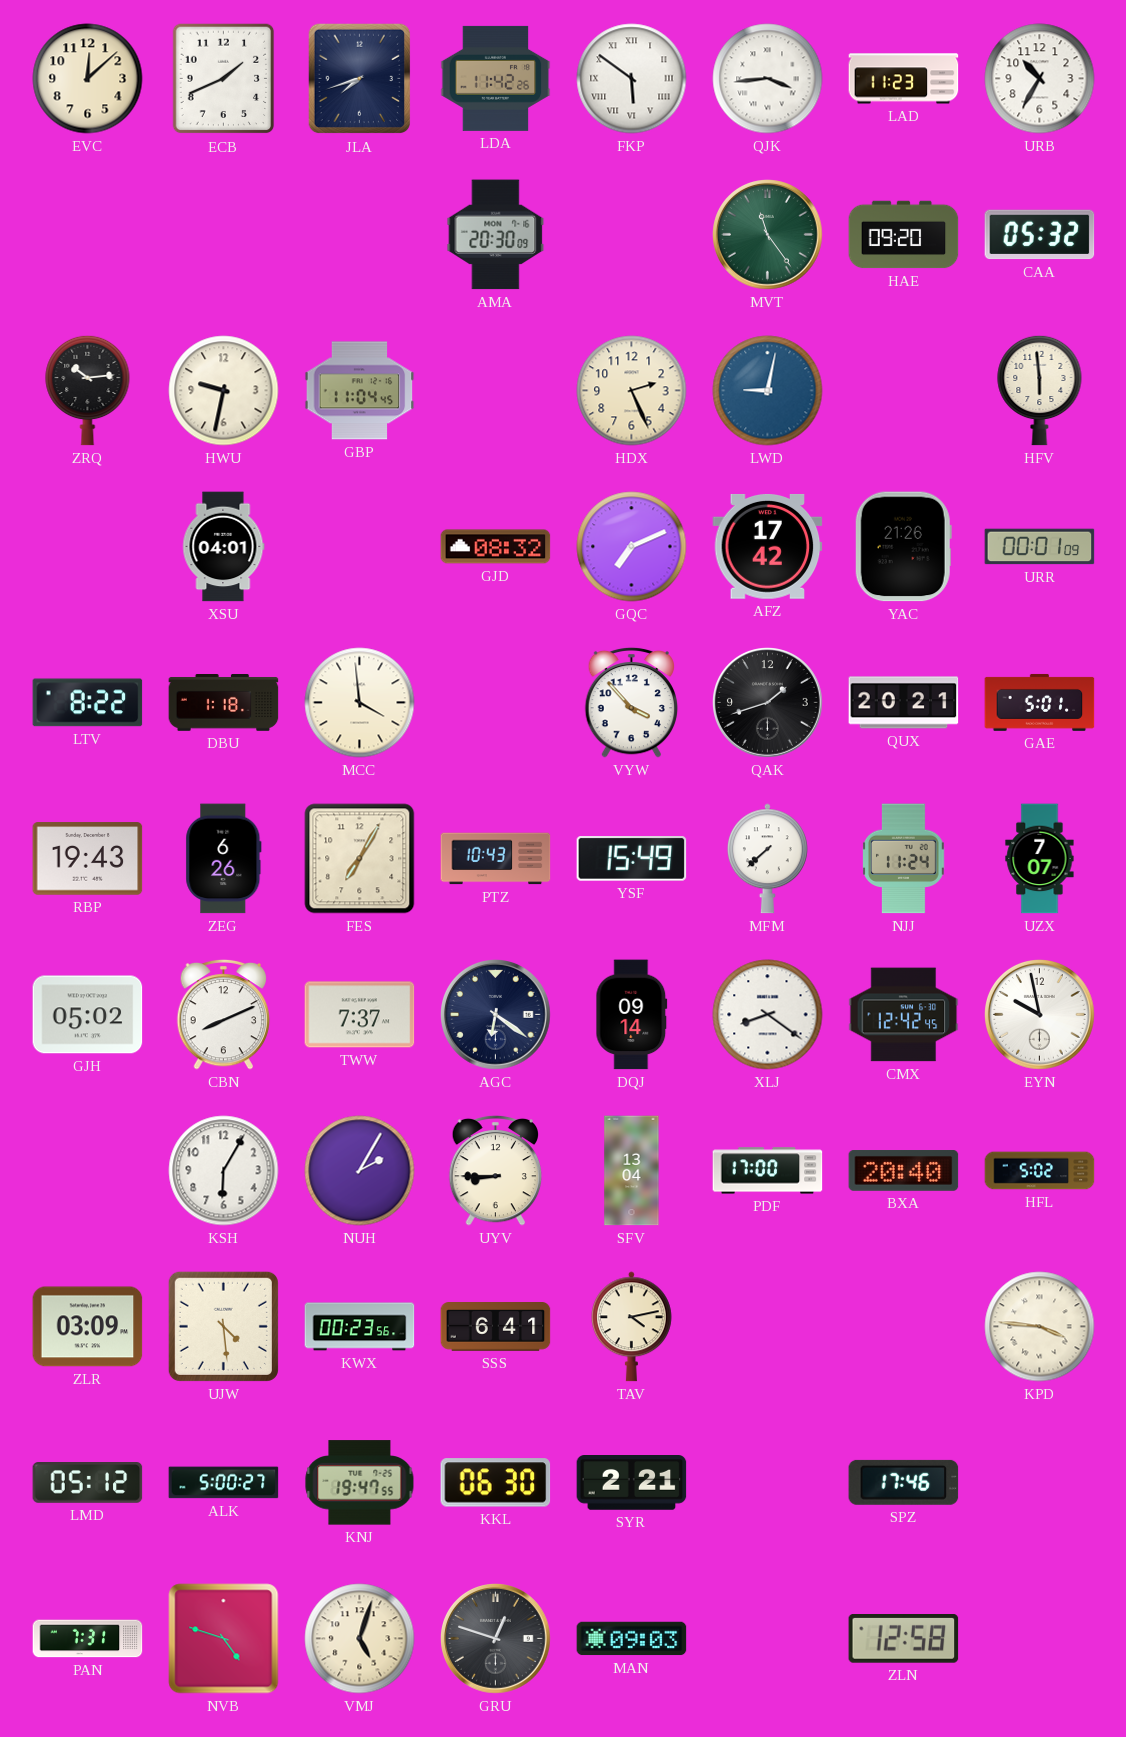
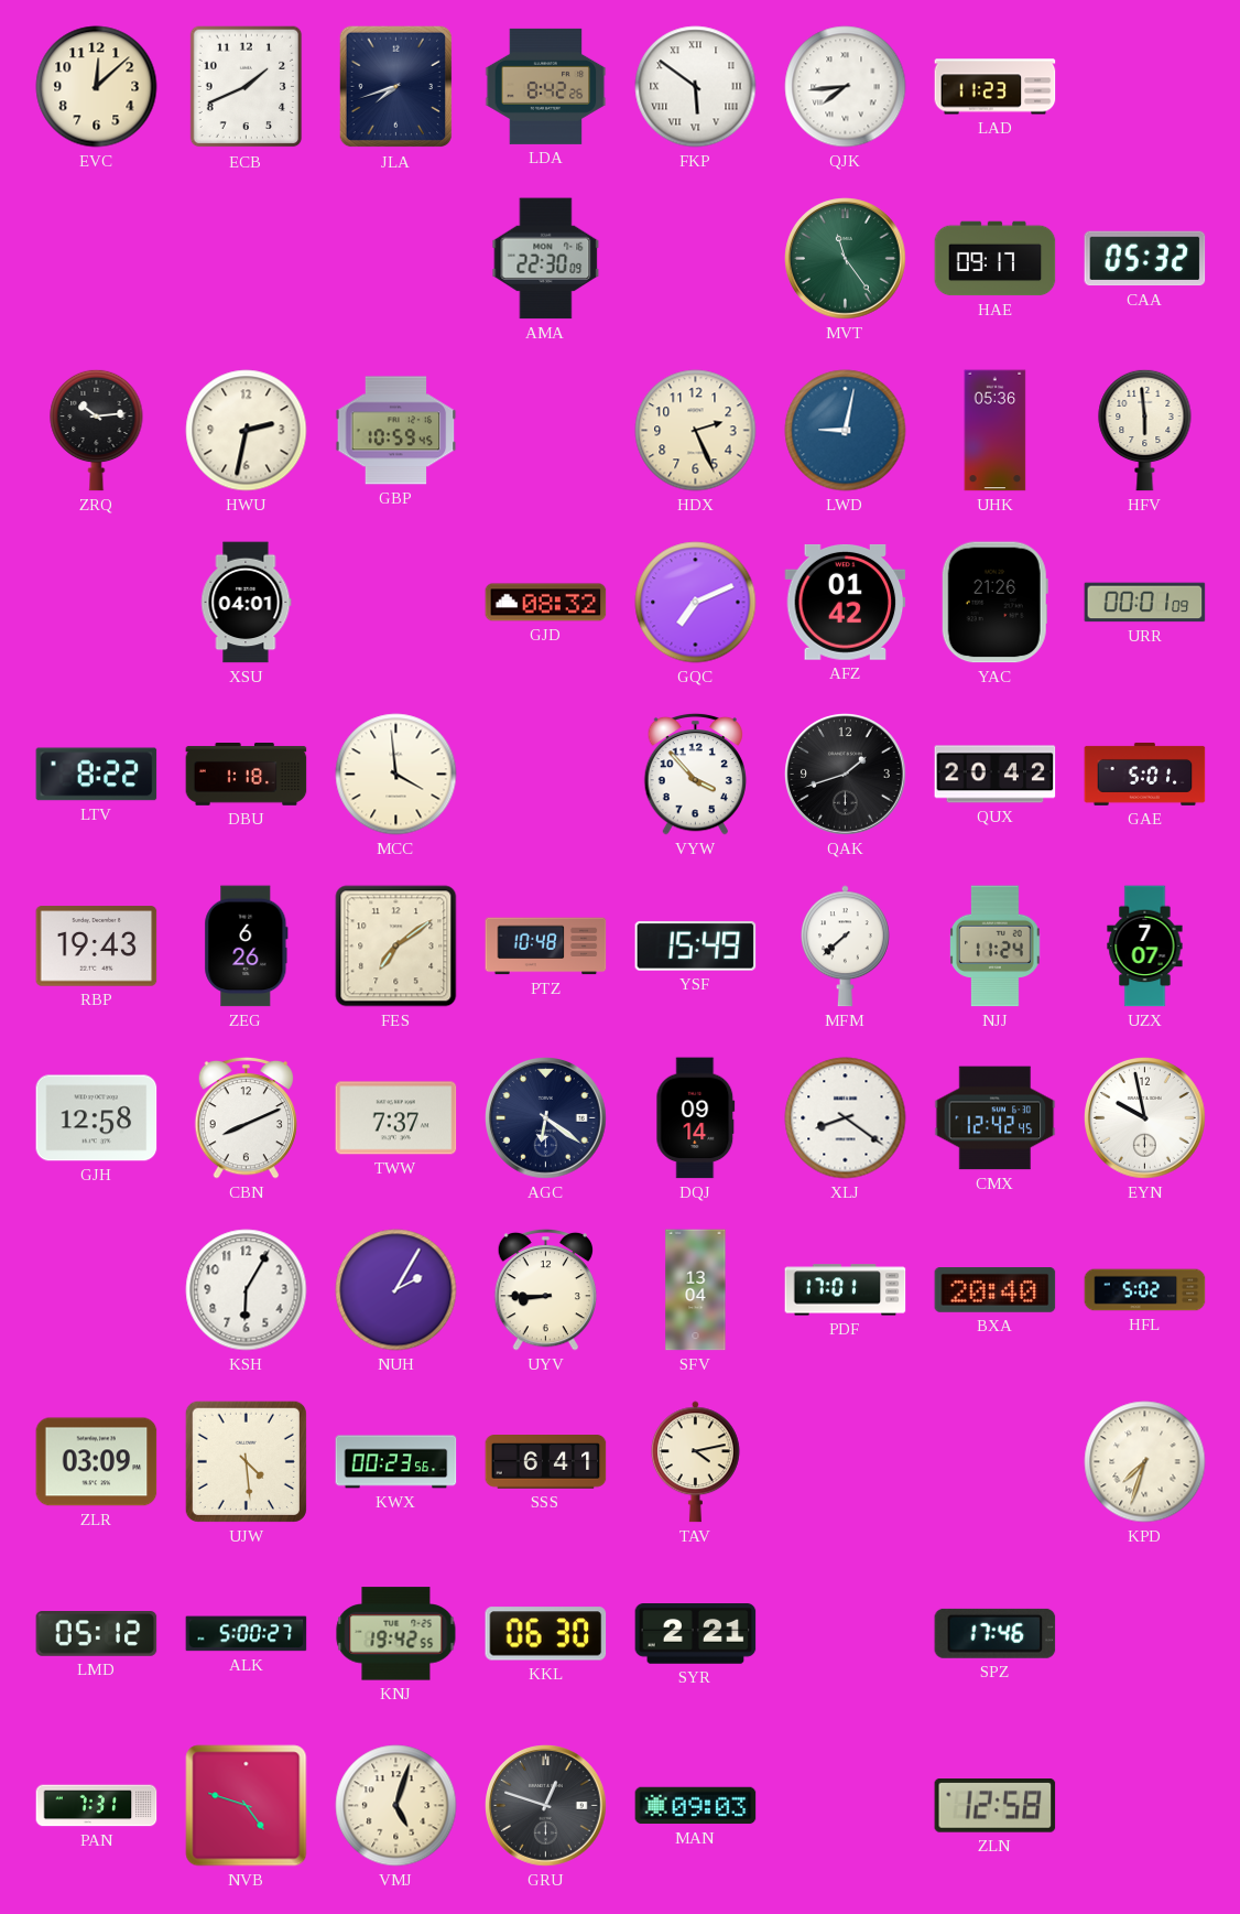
LDA: 11:42 -> 8:42 (546, 86)
QJK: 3:44 -> 7:44 (846, 87)
URB: 10:35 -> none (1040, 79)
AMA: 20:30 -> 22:30 (546, 259)
HAE: 09:20 -> 09:17 (996, 259)
HWU: 9:32 -> 2:32 (247, 431)
GBP: 11:04 -> 10:59 (396, 431)
UHK: none -> 05:36 (996, 431)
AFZ: 17:42 -> 01:42 (846, 602)
QUX: 20:21 -> 20:42 (996, 775)
FES: 7:05 -> 7:09 (396, 947)
PTZ: 10:43 -> 10:48 (546, 947)
GJH: 05:02 -> 12:58 (97, 1118)
PDF: 17:00 -> 17:01 (846, 1290)
KPD: 3:46 -> 7:33 (1145, 1462)
KNJ: 19:47 -> 19:42 (396, 1634)
